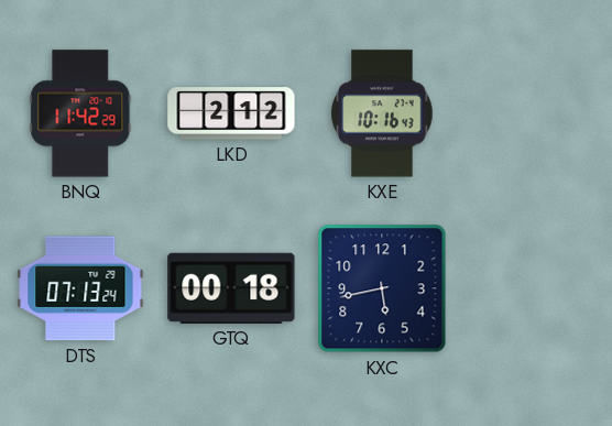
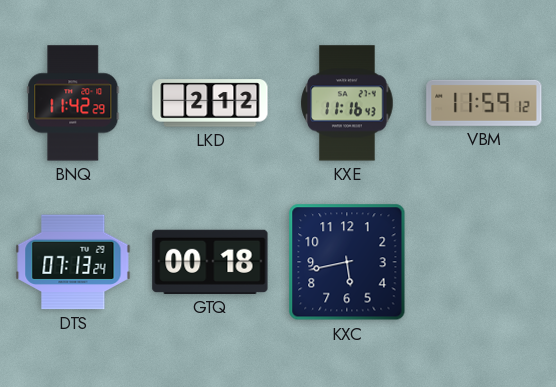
KXE: 10:16 -> 11:16 (347, 103)
VBM: none -> 11:59 (484, 103)
